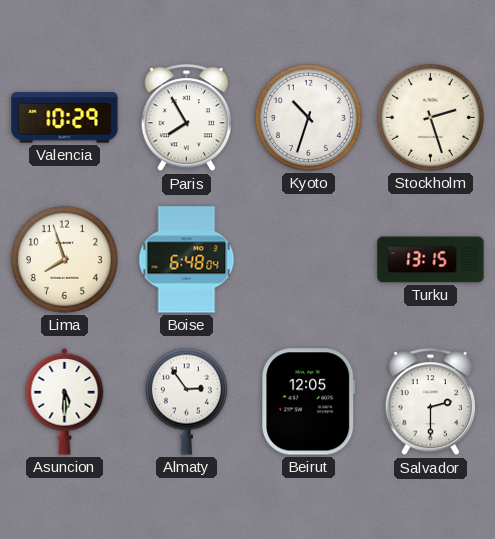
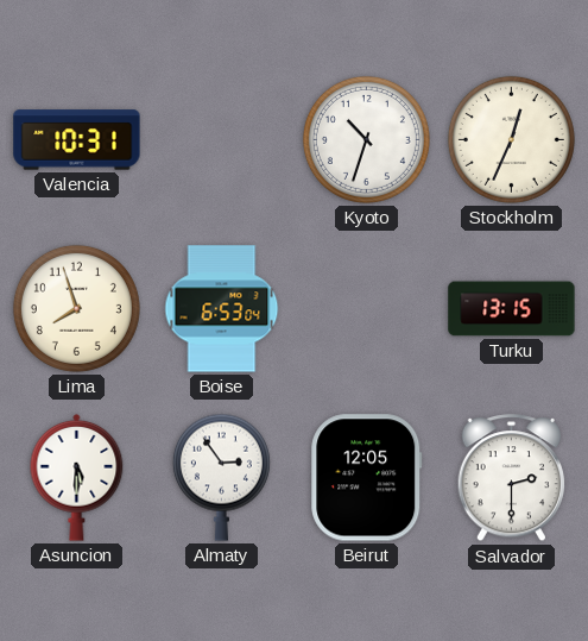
Valencia: 10:29 -> 10:31 (77, 140)
Paris: 7:55 -> none (187, 118)
Stockholm: 2:27 -> 12:34 (511, 139)
Boise: 6:48 -> 6:53 (222, 309)
